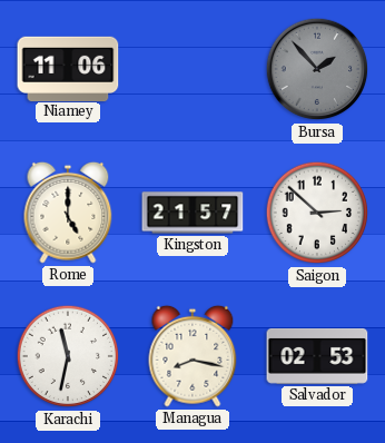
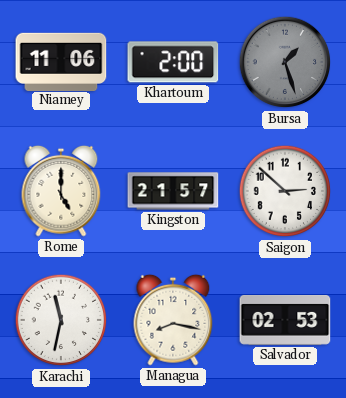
Khartoum: none -> 2:00 (173, 62)
Bursa: 1:53 -> 1:27 (285, 62)
